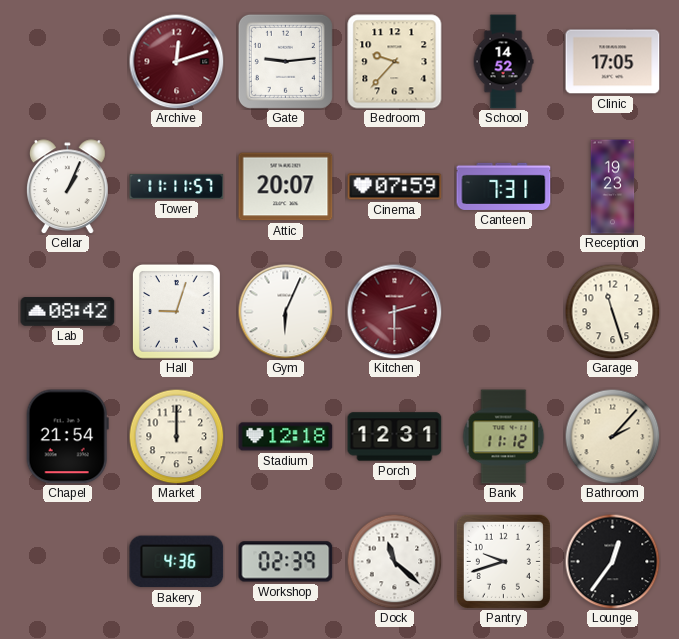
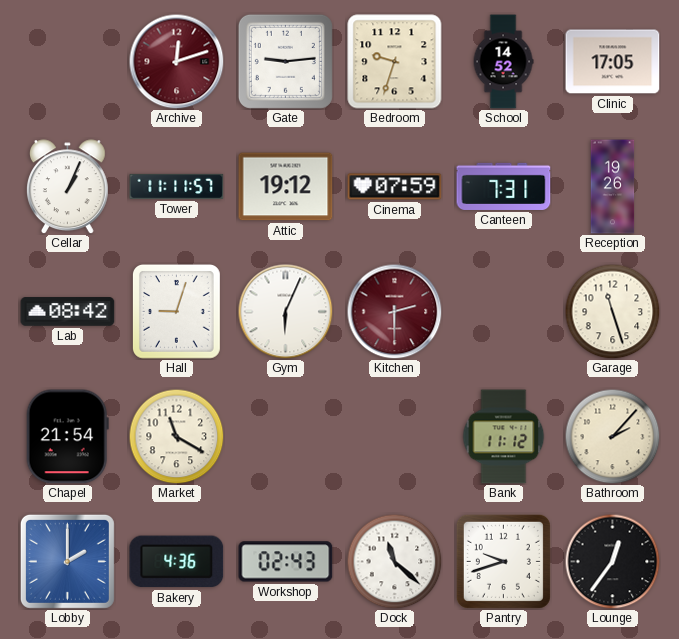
Bedroom: 9:37 -> 9:33 (395, 62)
Attic: 20:07 -> 19:12 (286, 187)
Reception: 19:23 -> 19:26 (613, 187)
Market: 12:00 -> 11:20 (176, 436)
Stadium: 12:18 -> none (286, 437)
Porch: 12:31 -> none (395, 437)
Lobby: none -> 2:00 (67, 561)
Workshop: 02:39 -> 02:43 (286, 562)
